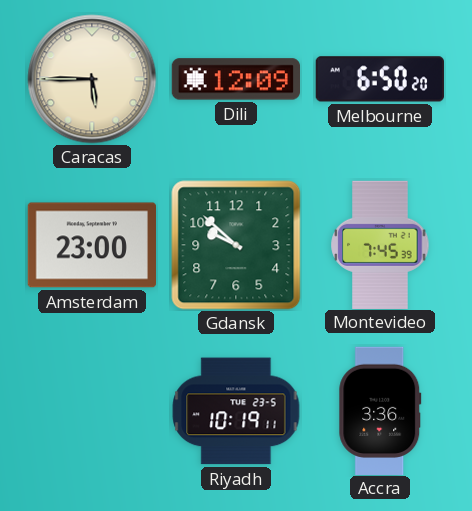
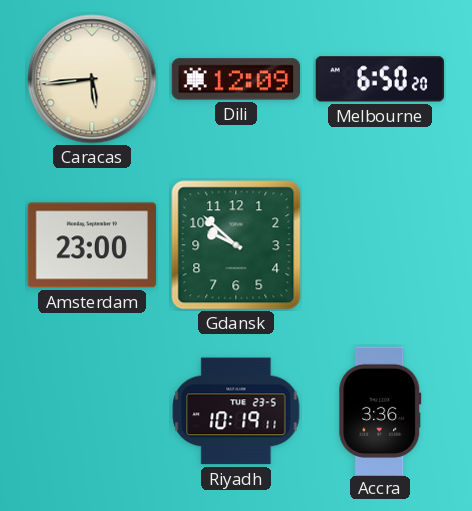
Caracas: 5:45 -> 5:44 (92, 79)
Montevideo: 7:45 -> none (380, 244)
